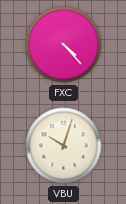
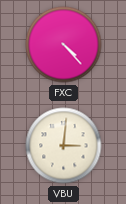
VBU: 10:03 -> 3:01 (64, 146)
